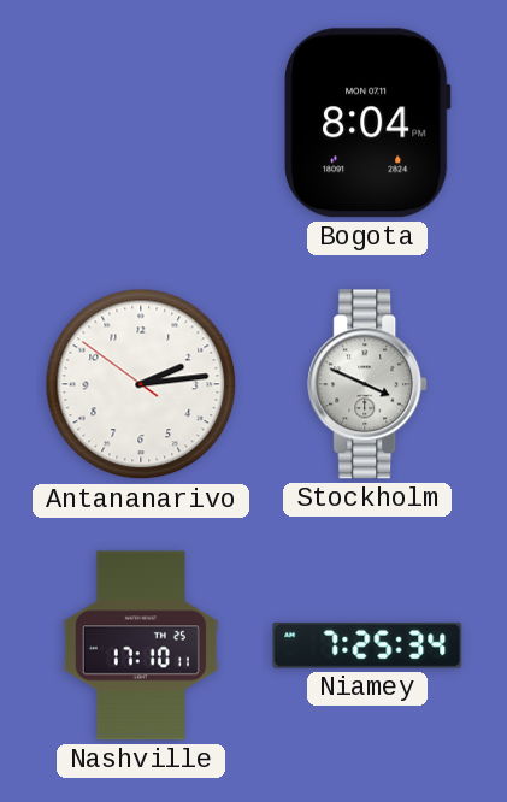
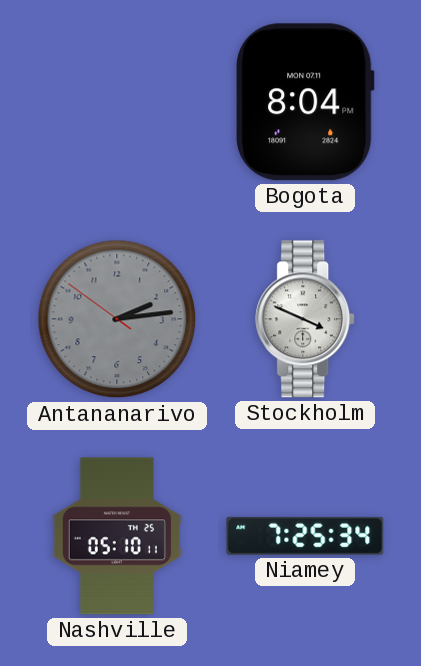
Antananarivo dial: white -> grey (117, 319)
Nashville: 17:10 -> 05:10 (117, 536)
